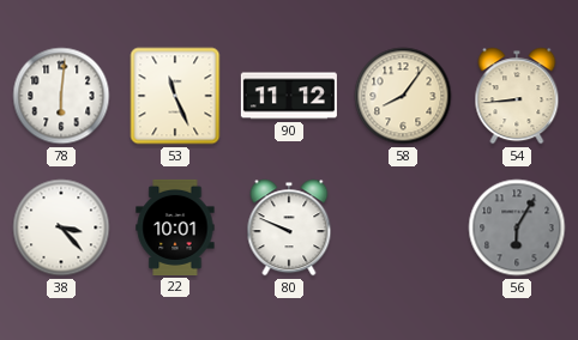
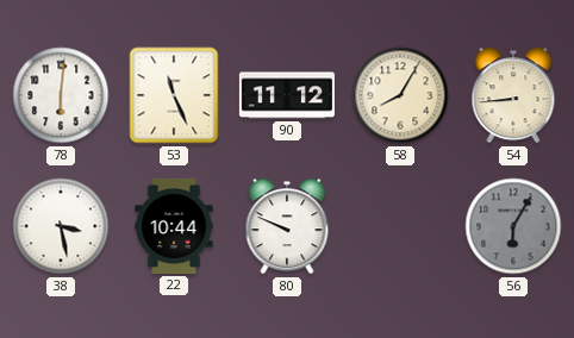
58: 8:06 -> 8:05 (400, 95)
38: 3:23 -> 3:28 (61, 226)
22: 10:01 -> 10:44 (174, 226)
